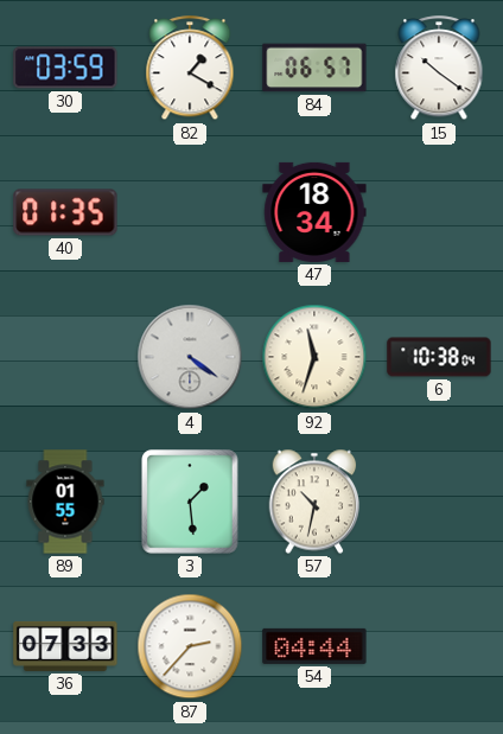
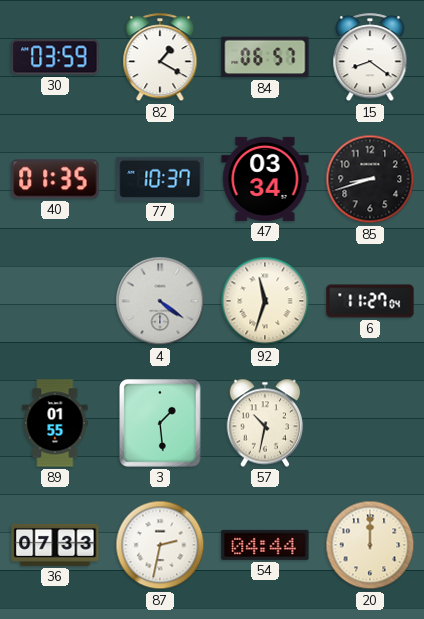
15: 10:21 -> 8:21 (370, 58)
77: none -> 10:37 (160, 179)
47: 18:34 -> 03:34 (265, 179)
85: none -> 8:42 (370, 179)
6: 10:38 -> 11:27 (370, 301)
87: 2:37 -> 2:32 (160, 545)
20: none -> 12:00 (370, 545)
